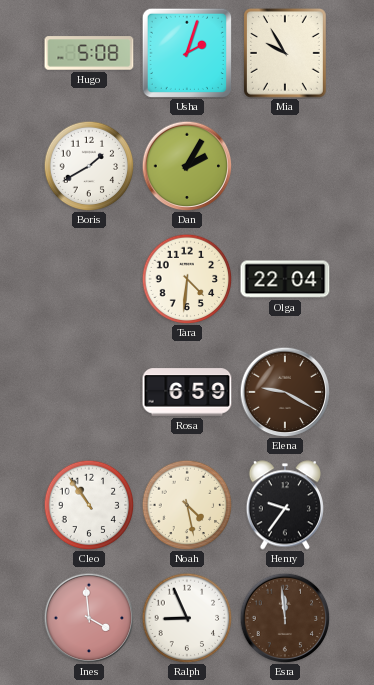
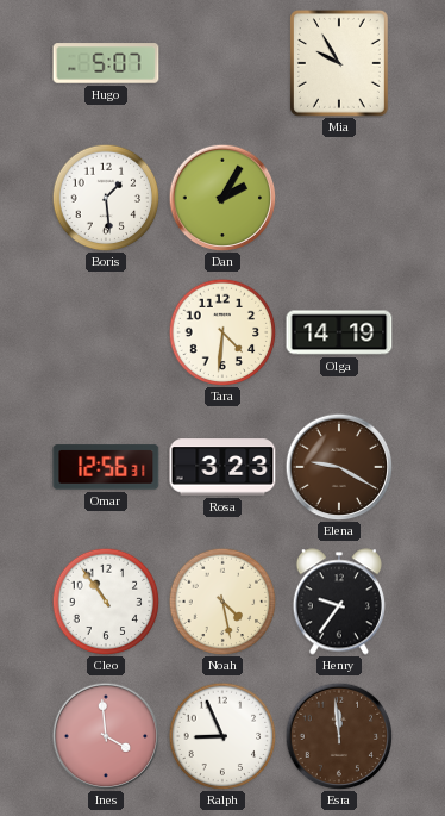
Hugo: 5:08 -> 5:07 (106, 63)
Usha: 2:03 -> none (187, 53)
Boris: 1:40 -> 1:29 (106, 198)
Olga: 22:04 -> 14:19 (339, 332)
Omar: none -> 12:56 (106, 467)
Rosa: 6:59 -> 3:23 (223, 467)
